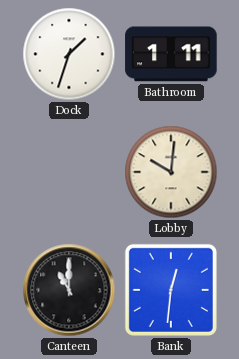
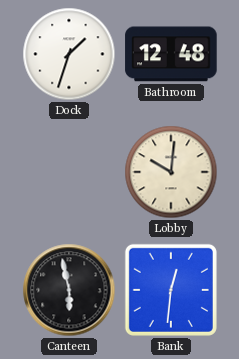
Bathroom: 1:11 -> 12:48 (171, 54)
Canteen: 11:00 -> 5:58 (69, 290)
